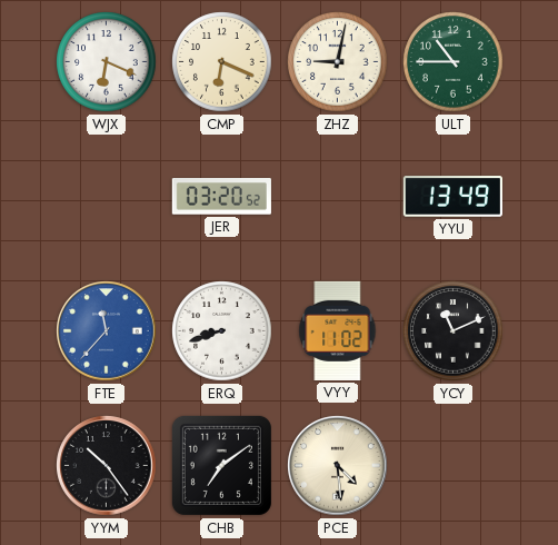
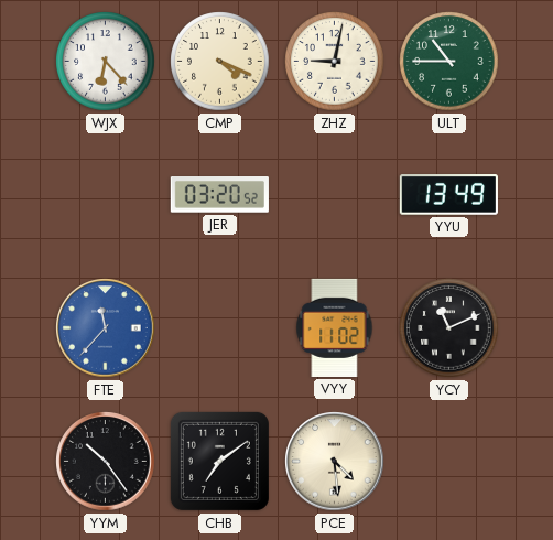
WJX: 6:19 -> 6:23 (106, 62)
CMP: 6:19 -> 4:19 (220, 62)
ERQ: 8:42 -> none (222, 331)
